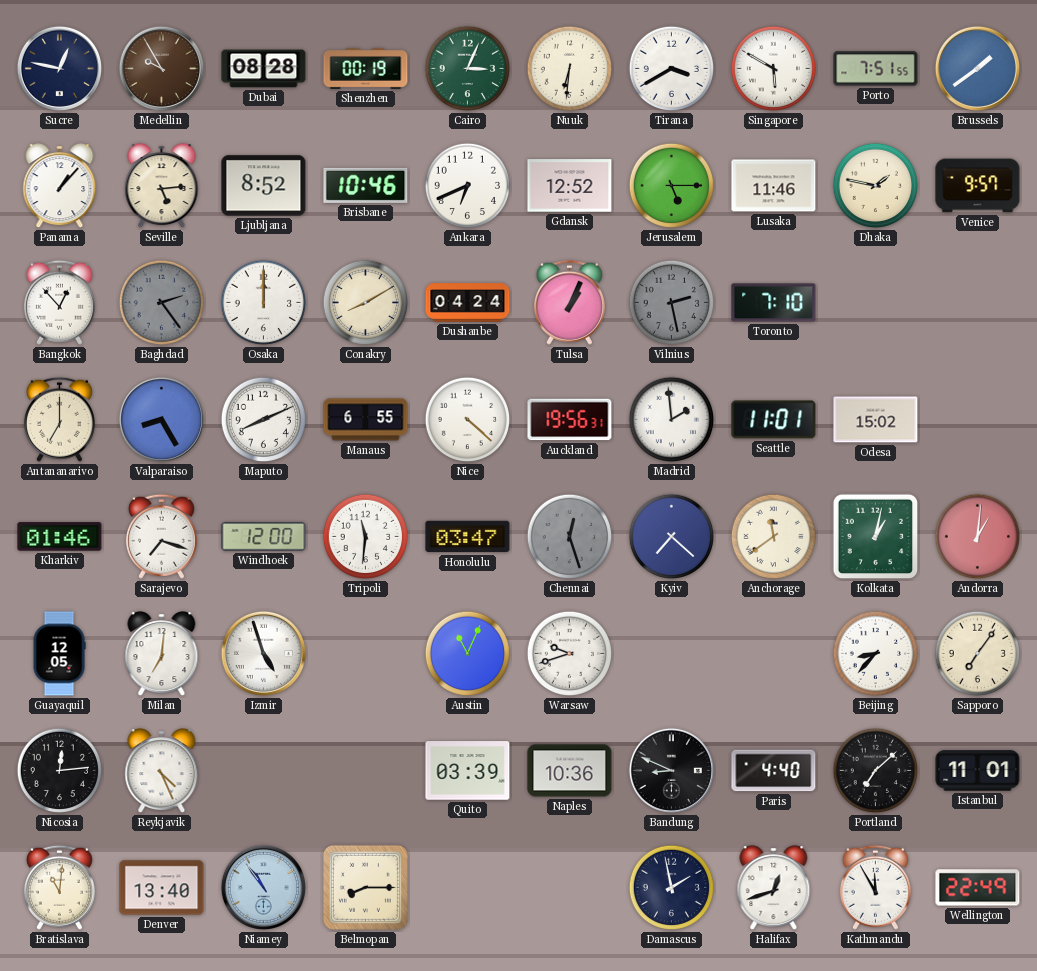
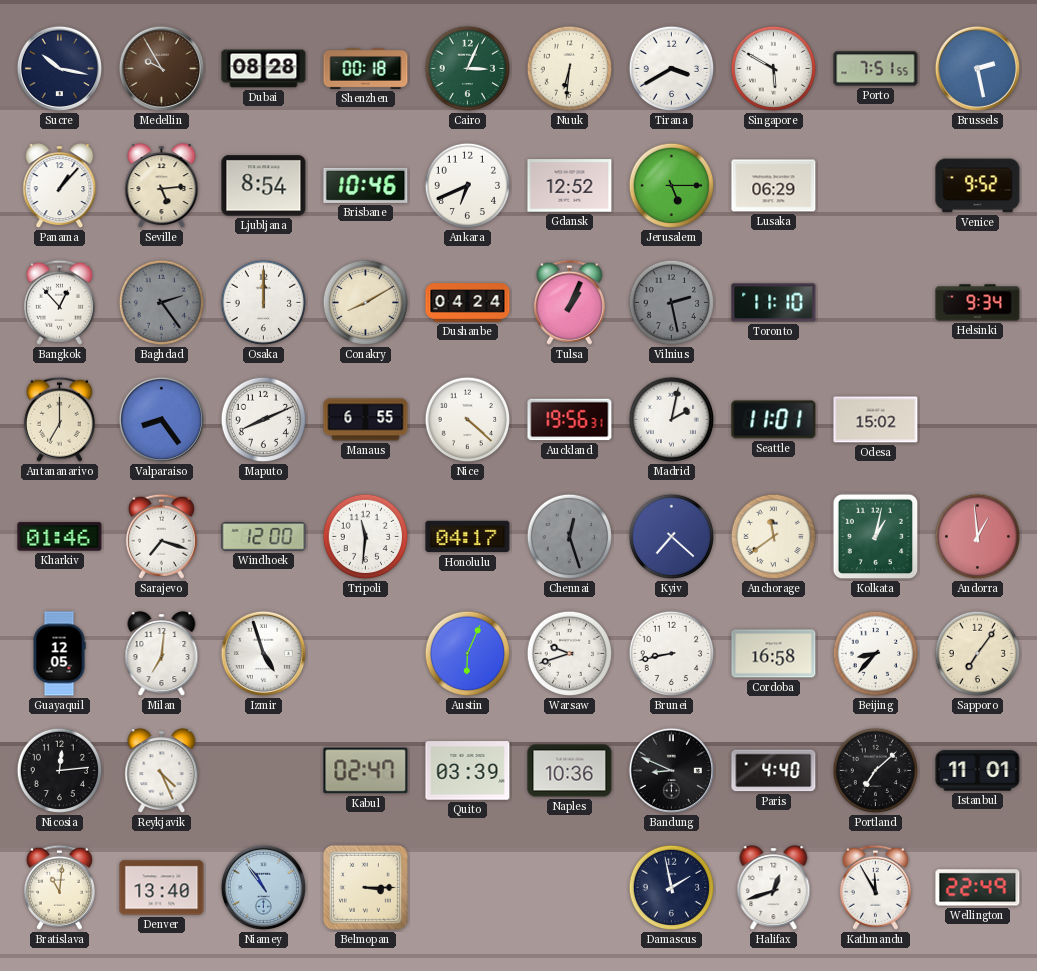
Sucre: 12:47 -> 10:17 (59, 68)
Shenzhen: 00:19 -> 00:18 (366, 69)
Brussels: 1:39 -> 2:28 (977, 68)
Ljubljana: 8:52 -> 8:54 (264, 186)
Lusaka: 11:46 -> 06:29 (774, 186)
Dhaka: 1:47 -> none (876, 186)
Venice: 9:57 -> 9:52 (978, 186)
Toronto: 7:10 -> 11:10 (774, 303)
Helsinki: none -> 9:34 (978, 303)
Valparaiso: 8:25 -> 8:24 (161, 419)
Madrid: 1:59 -> 2:02 (672, 420)
Honolulu: 03:47 -> 04:17 (468, 537)
Andorra: 1:01 -> 12:59 (978, 537)
Austin: 11:04 -> 6:04 (468, 654)
Brunei: none -> 8:43 (672, 654)
Cordoba: none -> 16:58 (774, 654)
Kabul: none -> 02:47 (366, 771)
Belmopan: 8:15 -> 3:15 (365, 887)
